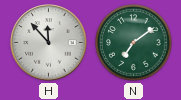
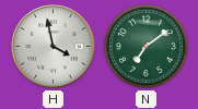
H: 11:53 -> 3:58 (54, 47)
